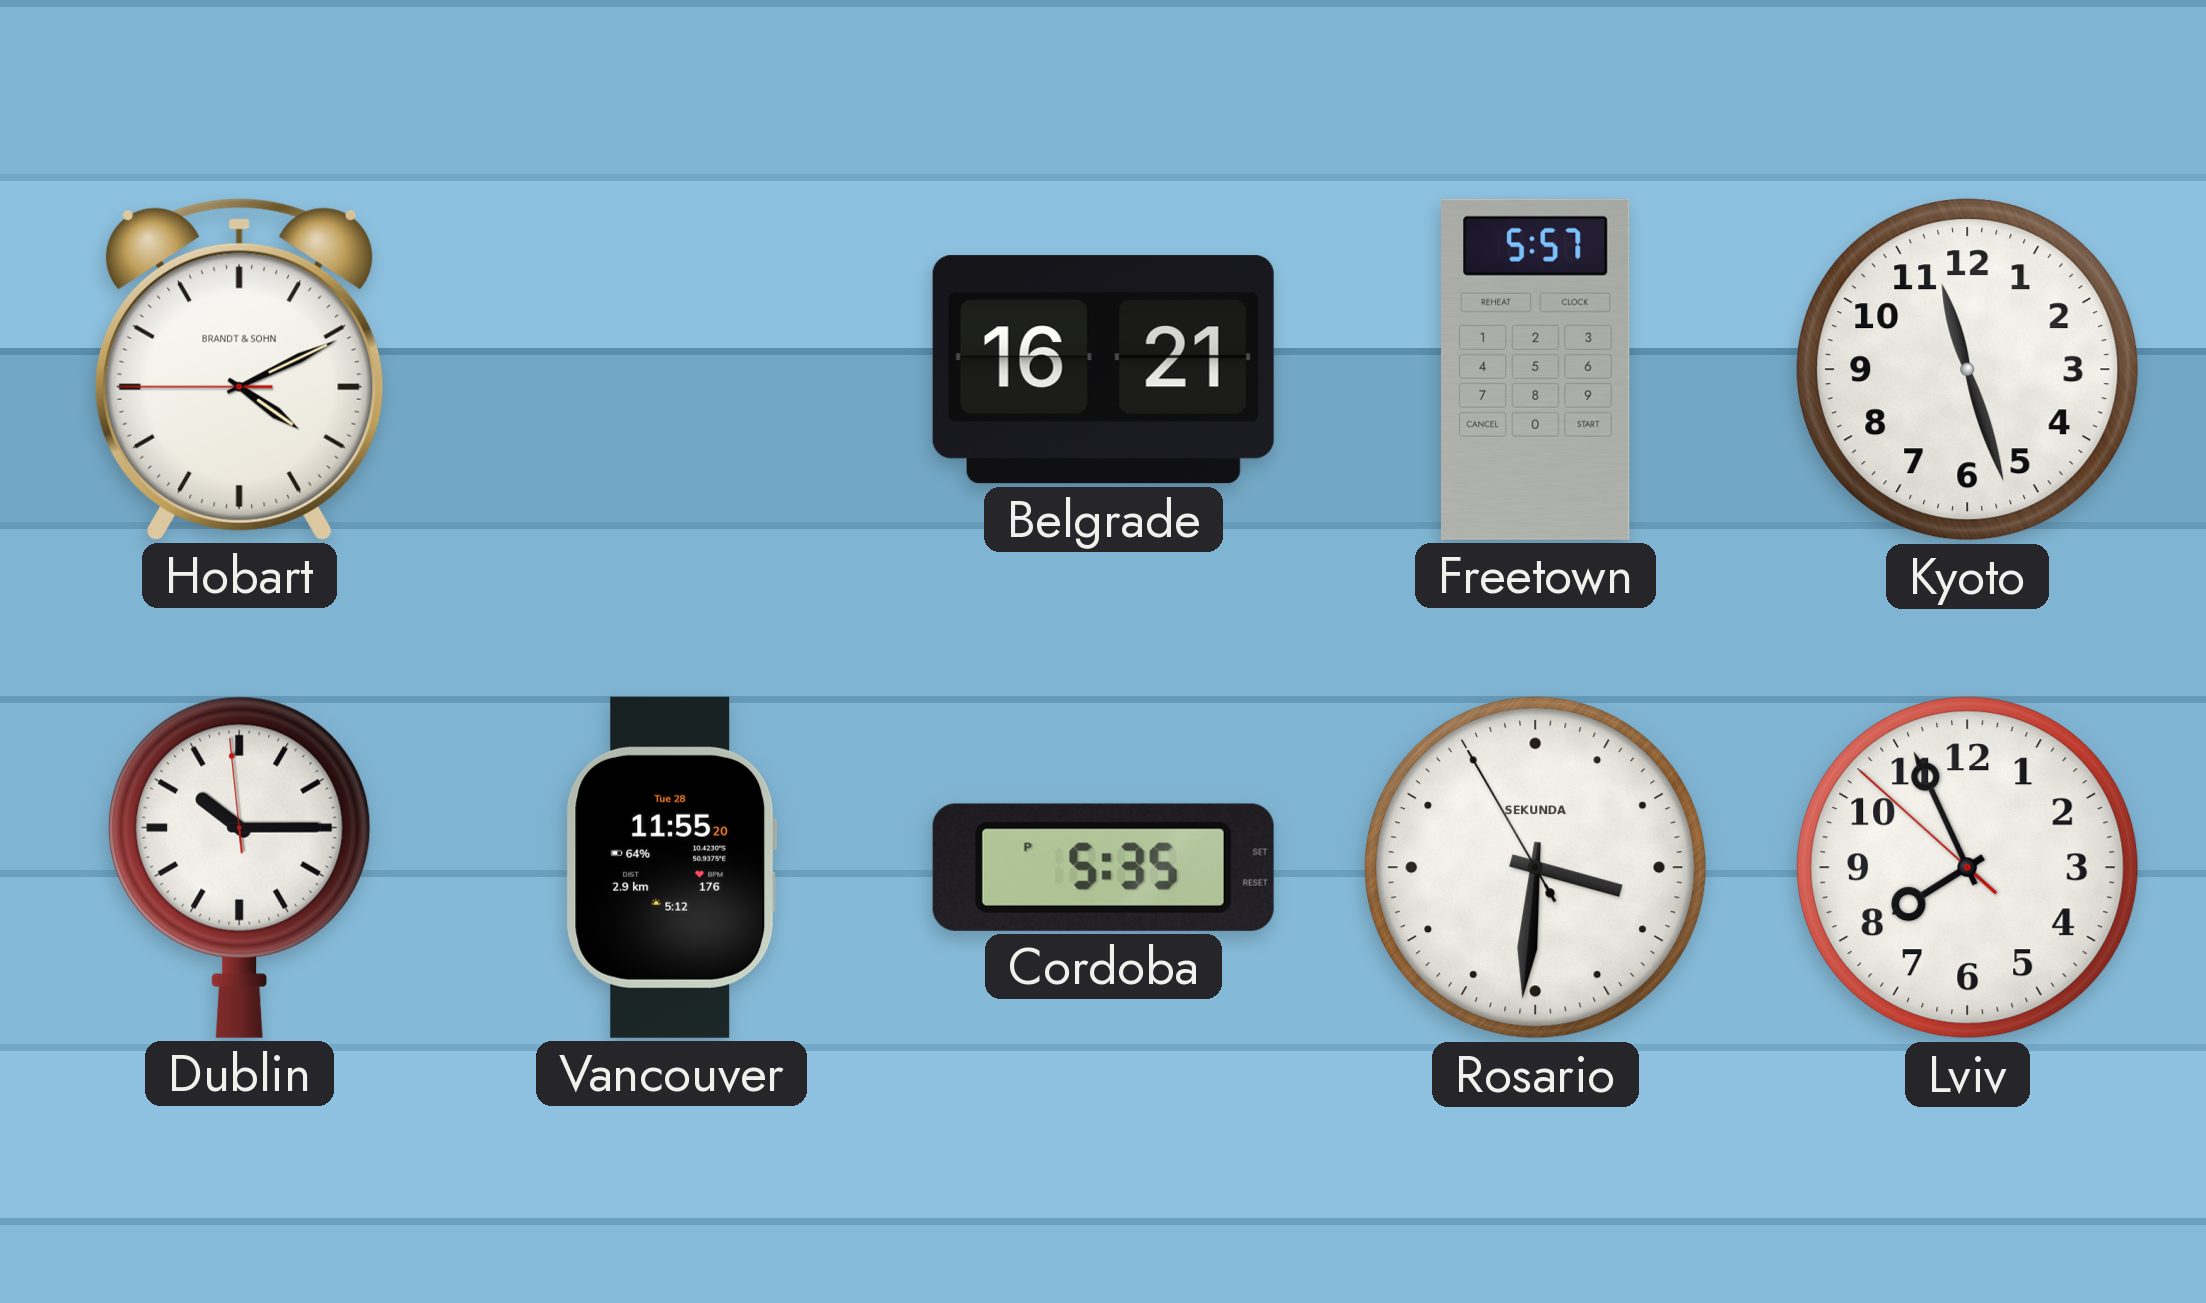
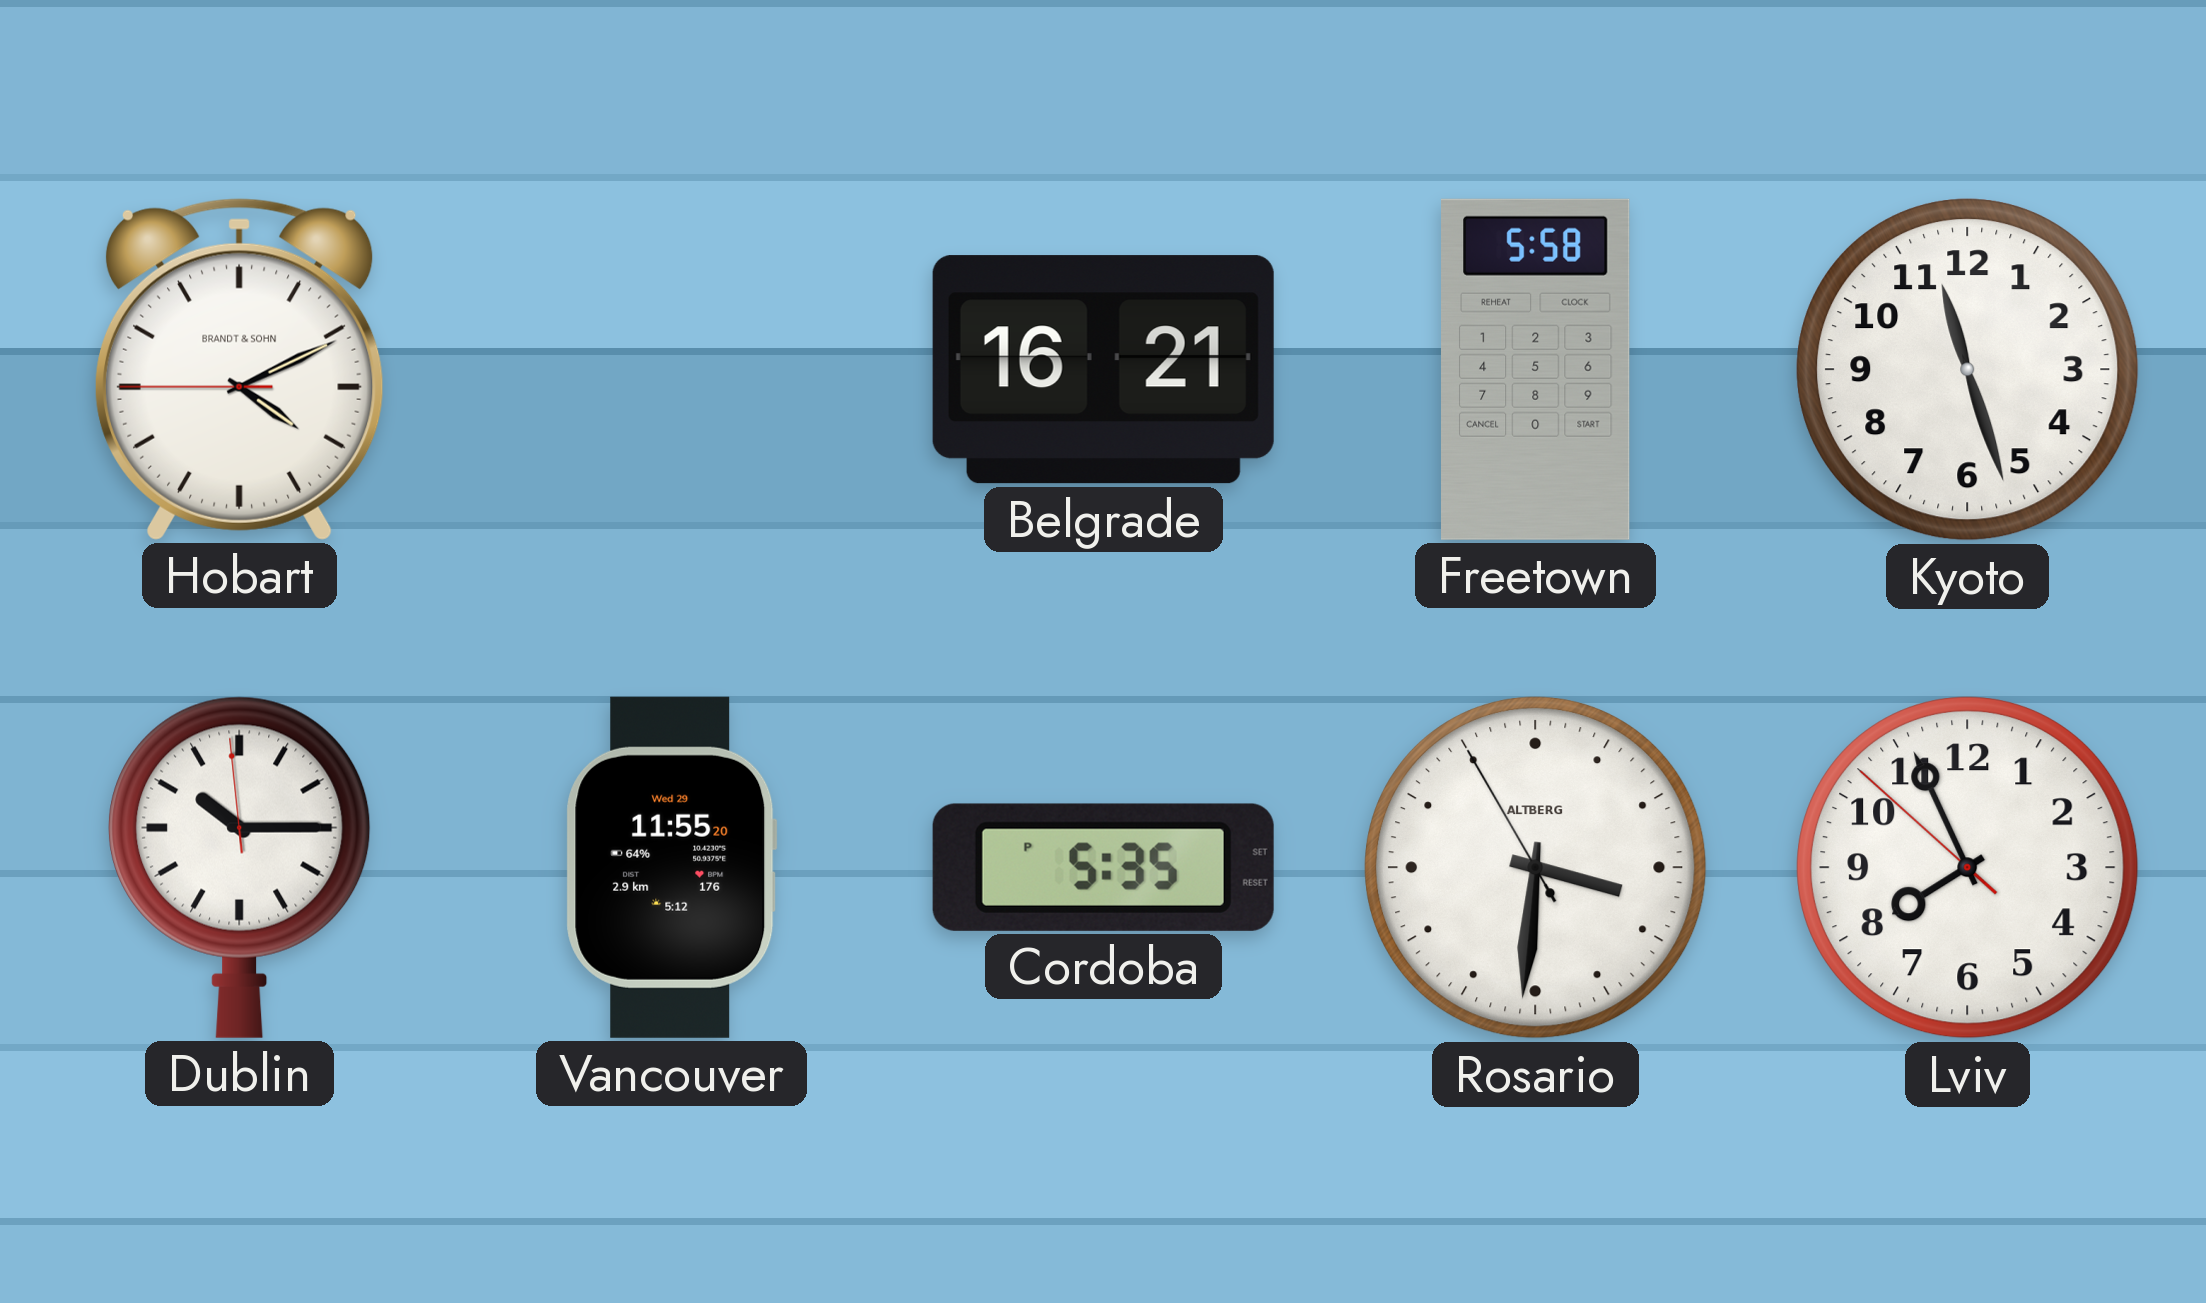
Freetown: 5:57 -> 5:58 (1535, 369)
Vancouver date: Tue 28 -> Wed 29 (672, 867)
Rosario brand: SEKUNDA -> ALTBERG (1536, 868)
